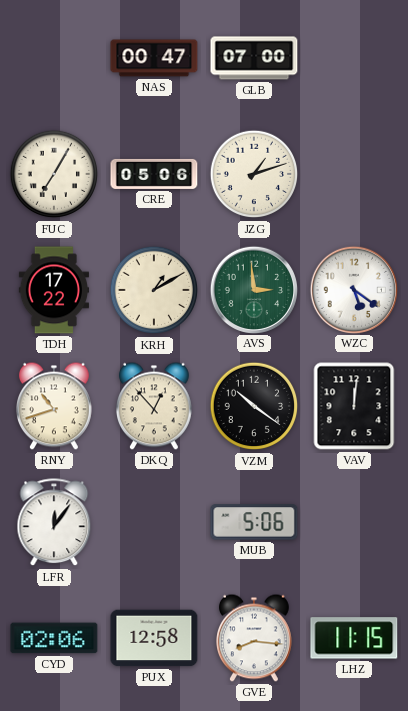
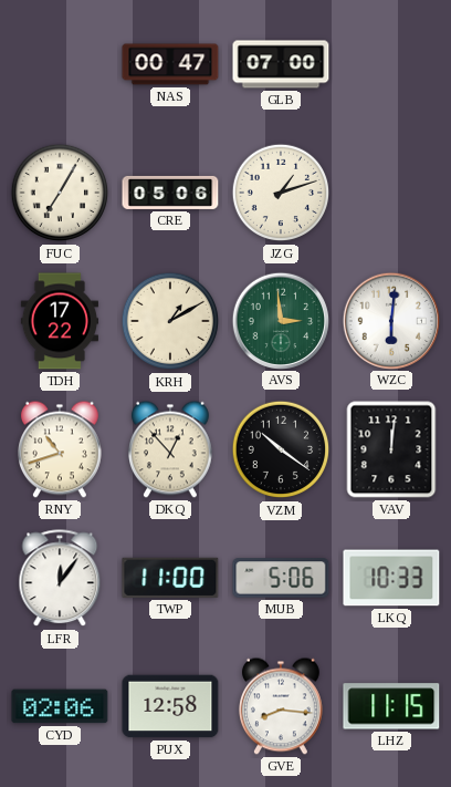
WZC: 5:21 -> 6:01 (390, 320)
TWP: none -> 11:00 (170, 578)
LKQ: none -> 10:33 (391, 578)
